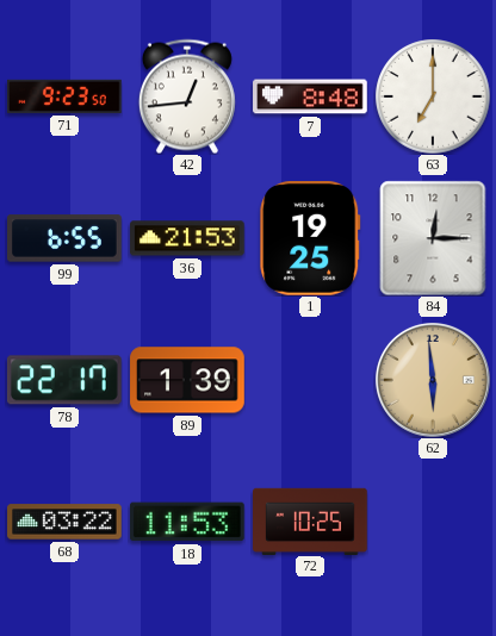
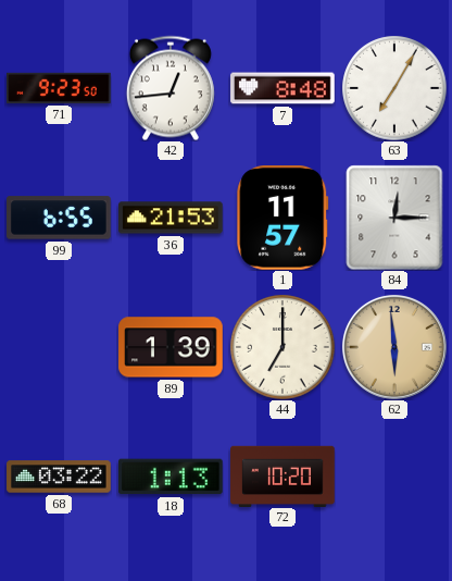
63: 7:00 -> 7:05 (394, 88)
1: 19:25 -> 11:57 (282, 219)
78: 22:17 -> none (64, 380)
44: none -> 7:00 (282, 347)
18: 11:53 -> 1:13 (172, 477)
72: 10:25 -> 10:20 (282, 475)
